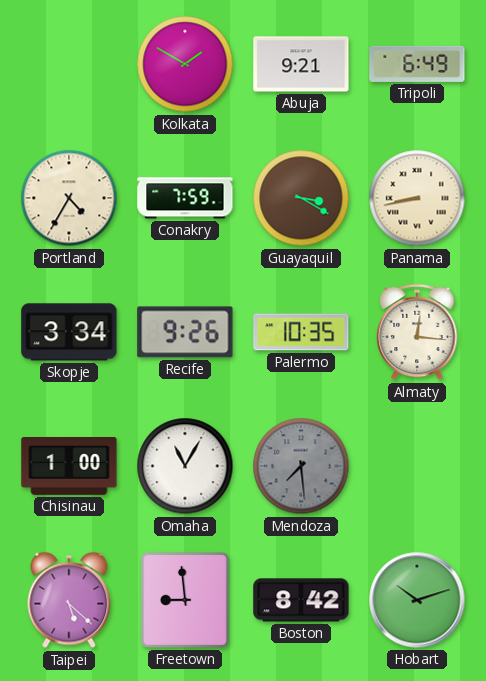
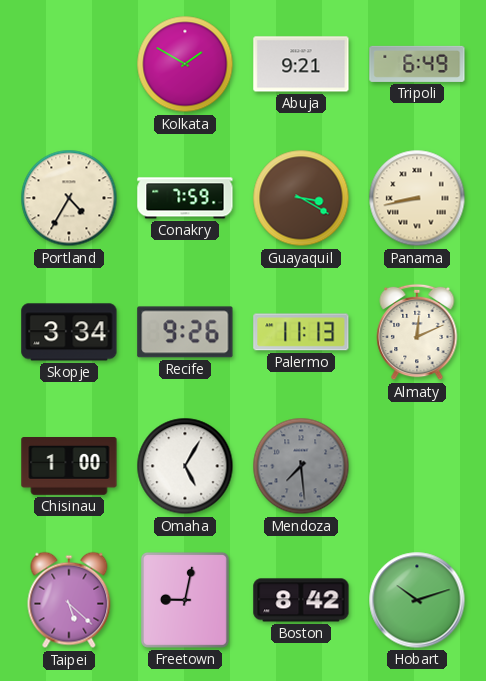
Palermo: 10:35 -> 11:13 (301, 332)
Almaty: 12:16 -> 12:11 (417, 332)
Omaha: 11:05 -> 5:05 (185, 466)
Freetown: 8:59 -> 9:02 (185, 600)
